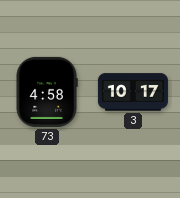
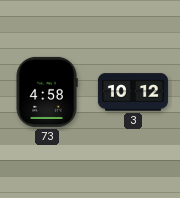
3: 10:17 -> 10:12 (133, 92)
